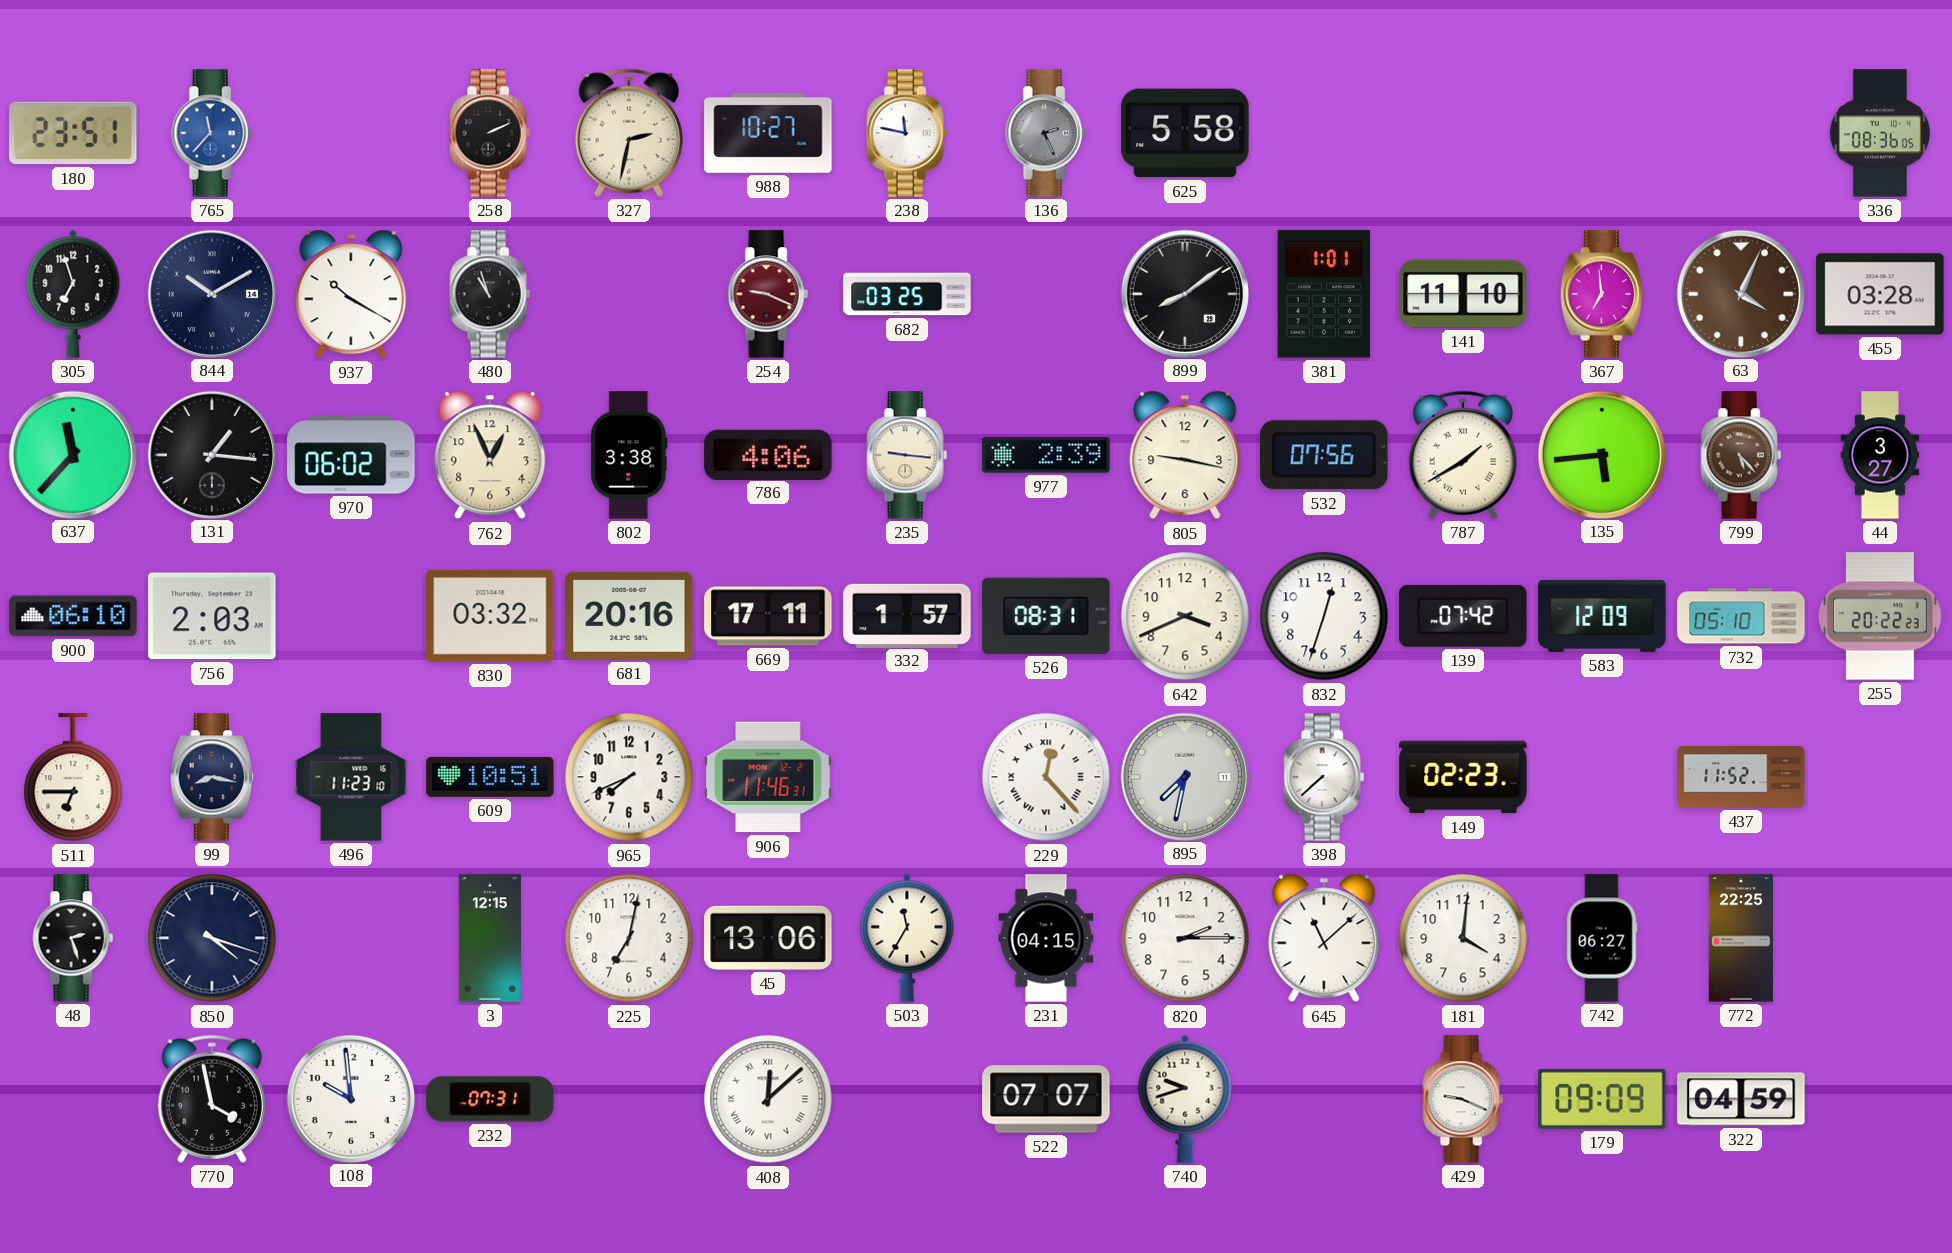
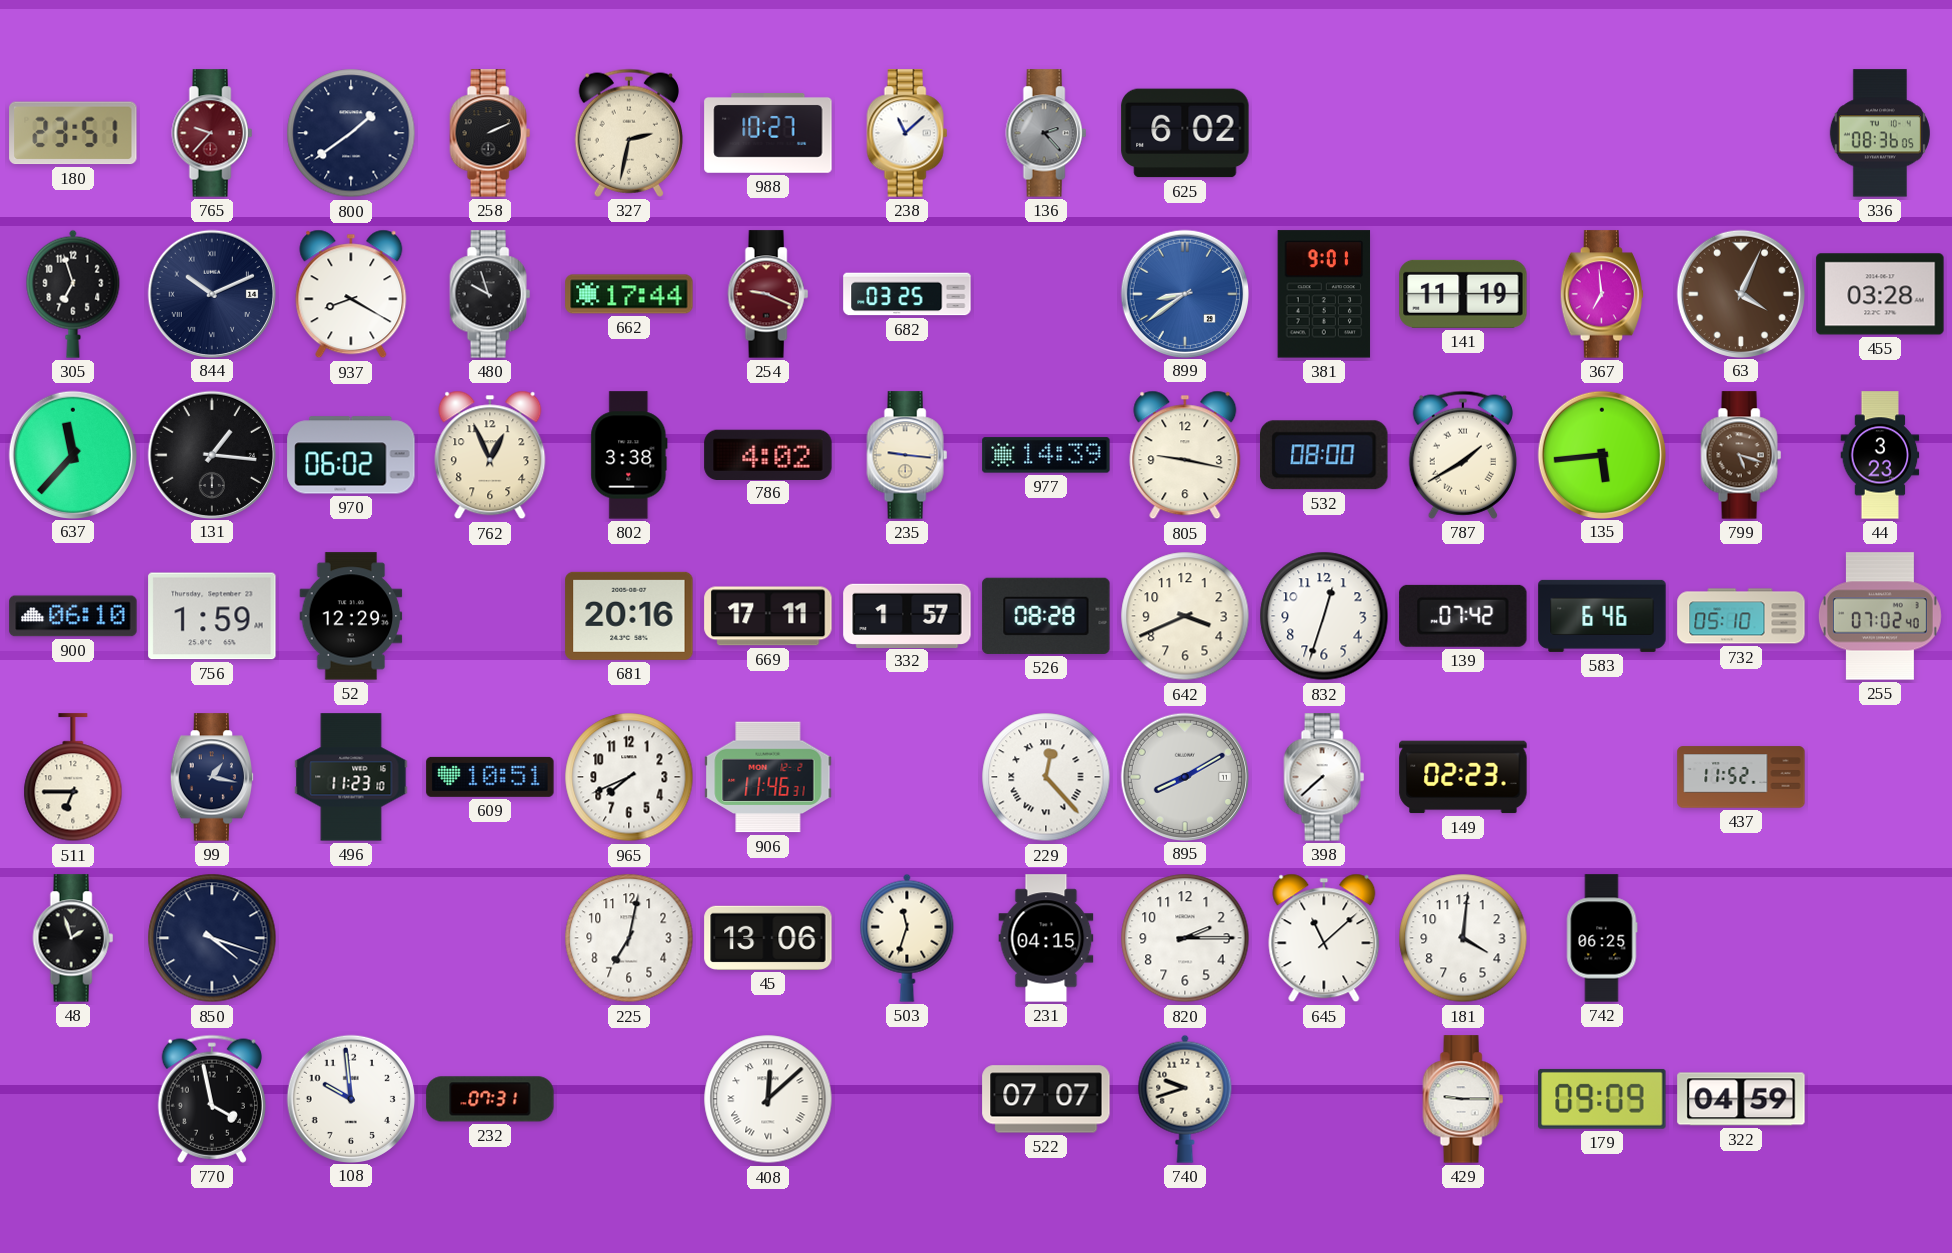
765: 11:37 -> 9:37 (212, 133)
765 dial: blue -> burgundy (212, 133)
800: none -> 1:39 (351, 133)
238: 11:47 -> 11:08 (907, 133)
136: 2:26 -> 2:23 (1046, 133)
625: 5:58 -> 6:02 (1185, 133)
844: 10:10 -> 10:11 (211, 293)
937: 10:20 -> 8:20 (351, 294)
480: 10:57 -> 9:57 (490, 294)
662: none -> 17:44 (629, 294)
899: 8:09 -> 8:39 (1184, 293)
899 dial: black -> blue (1184, 293)
381: 1:01 -> 9:01 (1324, 294)
141: 11:10 -> 11:19 (1463, 294)
786: 4:06 -> 4:02 (768, 454)
977: 2:39 -> 14:39 (1046, 455)
532: 07:56 -> 08:00 (1325, 455)
799: 5:23 -> 5:18 (1741, 455)
44: 3:27 -> 3:23 (1880, 455)
756: 2:03 -> 1:59 (212, 616)
52: none -> 12:29 (351, 616)
830: 03:32 -> none (490, 616)
526: 08:31 -> 08:28 (1046, 616)
583: 12:09 -> 6:46 (1602, 616)
255: 20:22 -> 07:02 (1880, 616)
99: 8:17 -> 1:17 (212, 777)
895: 7:32 -> 8:10 (1184, 776)
48: 2:27 -> 1:57 (73, 938)
3: 12:15 -> none (490, 938)
503: 11:35 -> 11:33 (907, 938)
742: 06:27 -> 06:25 (1602, 938)
772: 22:25 -> none (1741, 938)
429: 9:19 -> 9:15 (1463, 1099)
